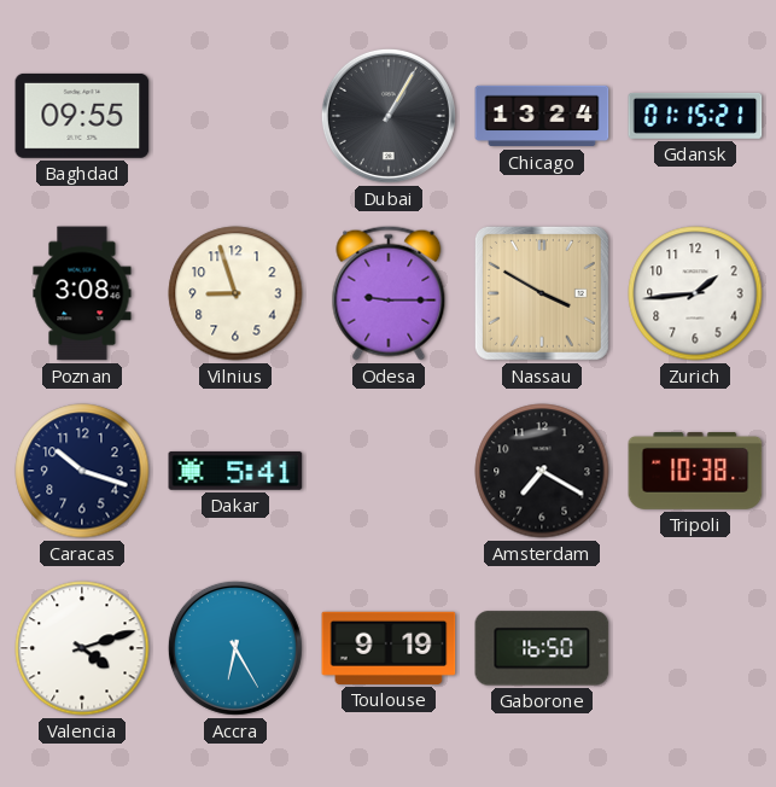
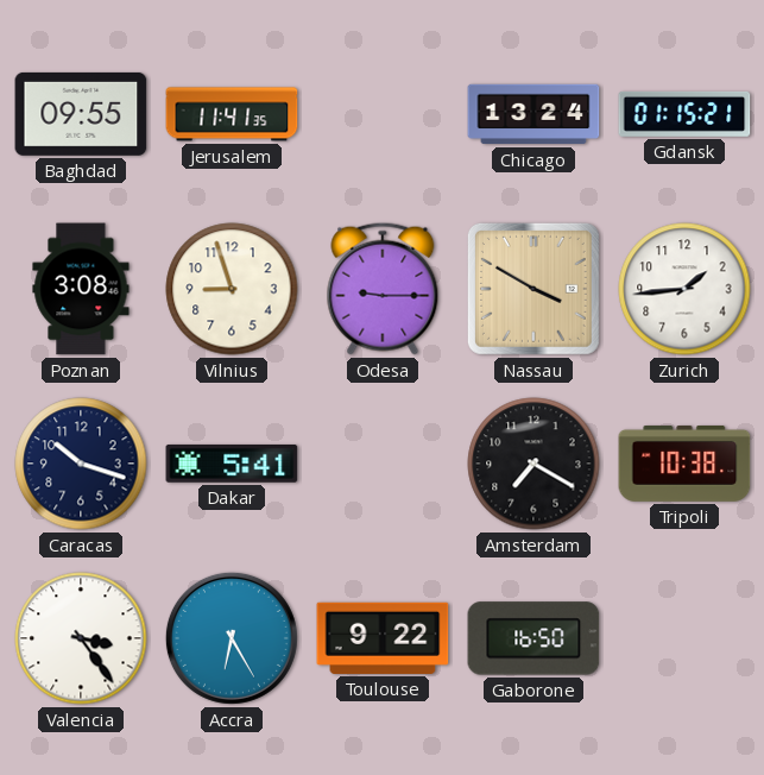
Jerusalem: none -> 11:41 (232, 114)
Dubai: 1:05 -> none (389, 116)
Valencia: 4:12 -> 3:24 (81, 638)
Toulouse: 9:19 -> 9:22 (383, 638)
